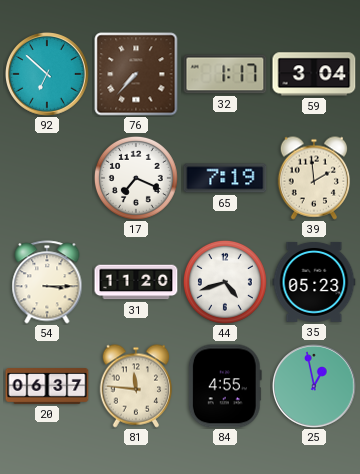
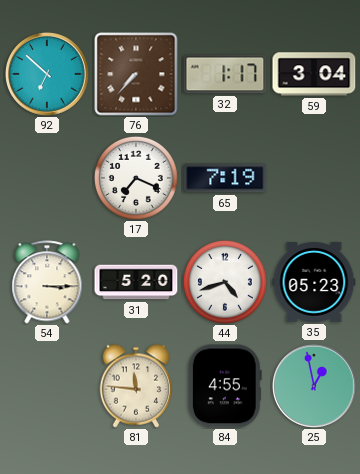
39: 1:59 -> none (314, 178)
31: 11:20 -> 5:20 (136, 282)
20: 06:37 -> none (47, 386)
